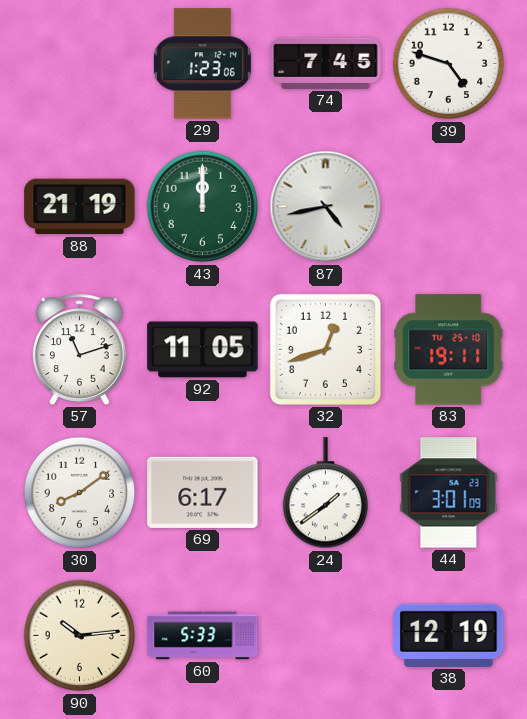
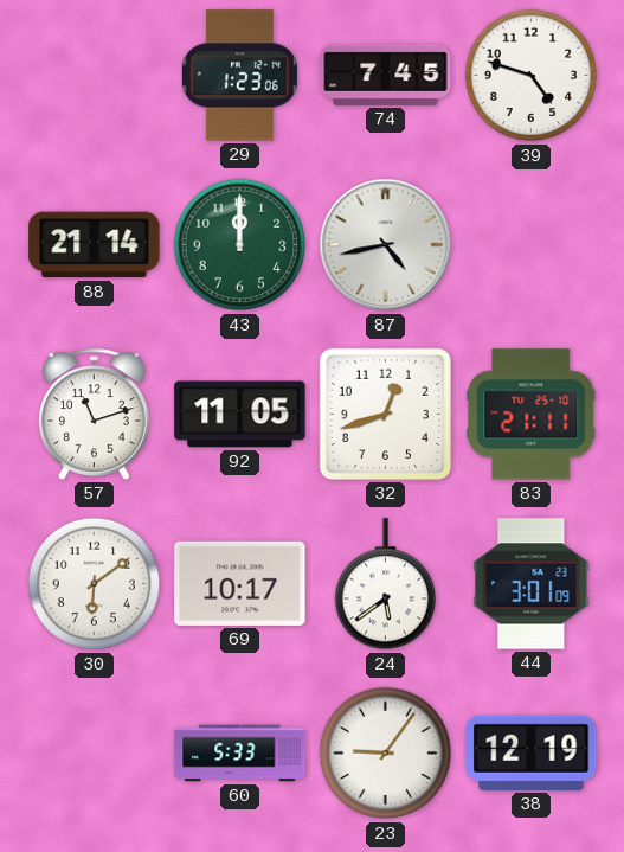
88: 21:19 -> 21:14 (95, 245)
83: 19:11 -> 21:11 (532, 415)
30: 8:09 -> 6:09 (95, 584)
69: 6:17 -> 10:17 (240, 583)
24: 1:39 -> 5:39 (385, 584)
90: 10:14 -> none (80, 636)
23: none -> 9:06 (386, 754)
